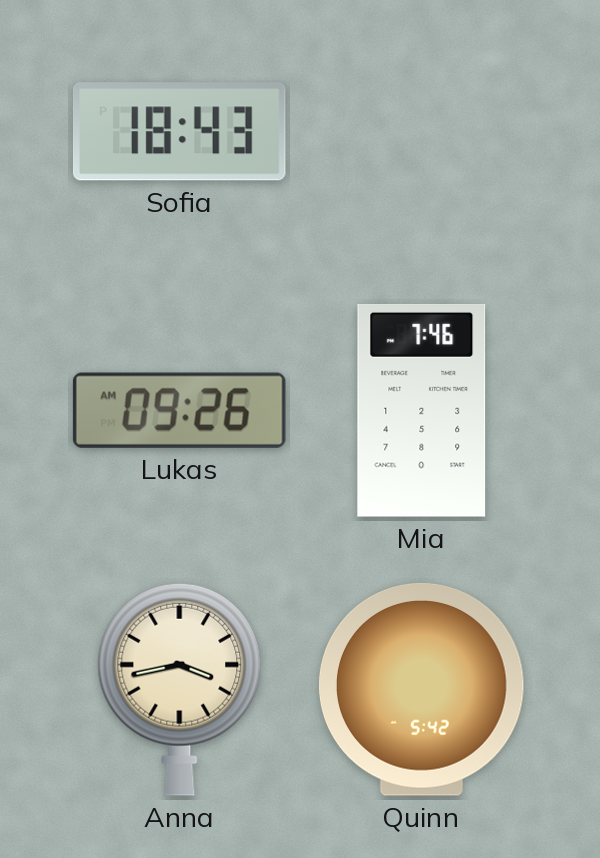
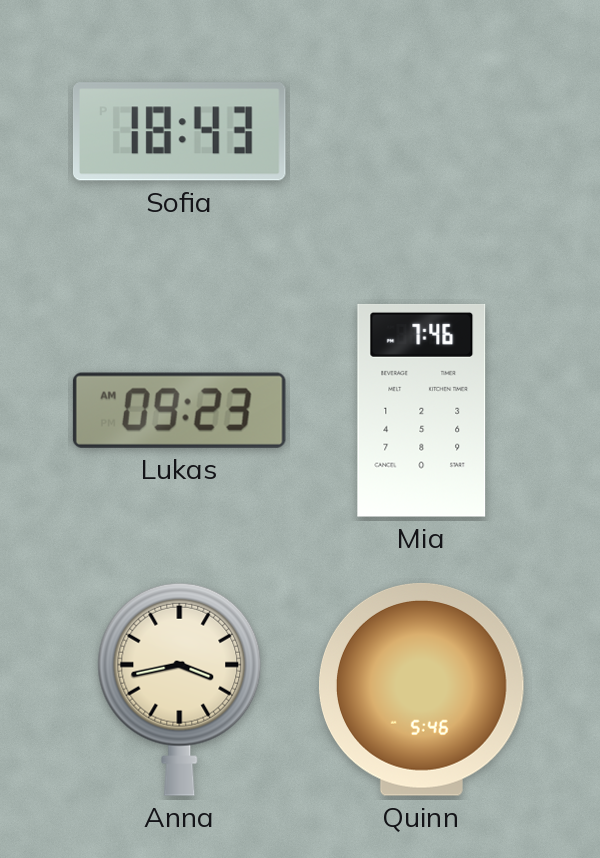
Lukas: 09:26 -> 09:23 (179, 410)
Quinn: 5:42 -> 5:46 (421, 689)
